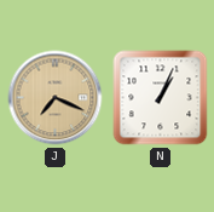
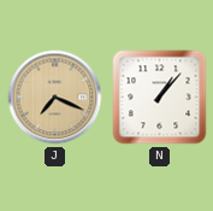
N: 1:04 -> 1:07 (160, 98)
